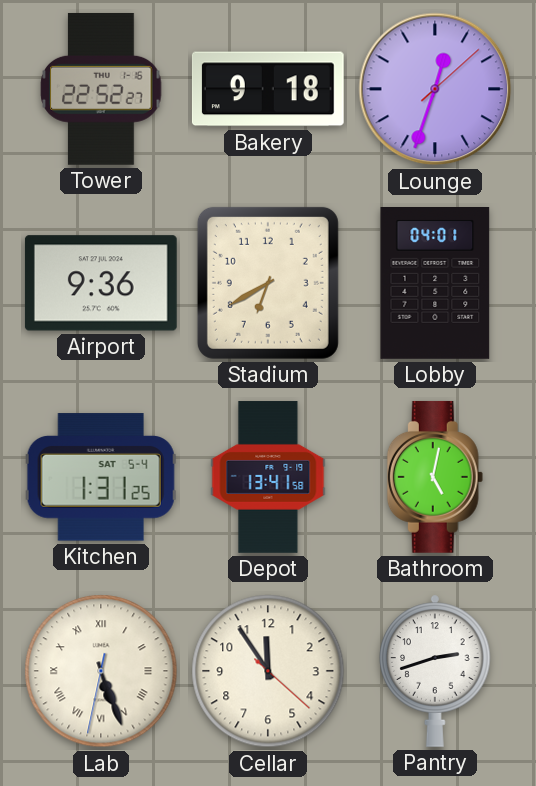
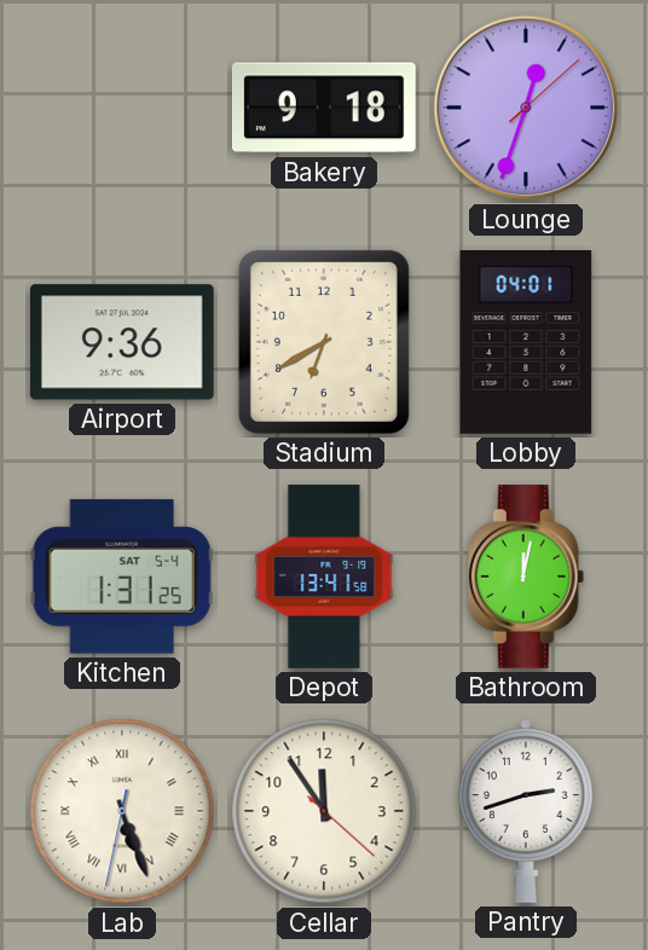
Tower: 22:52 -> none (101, 89)
Bathroom: 5:02 -> 12:02 (526, 577)
